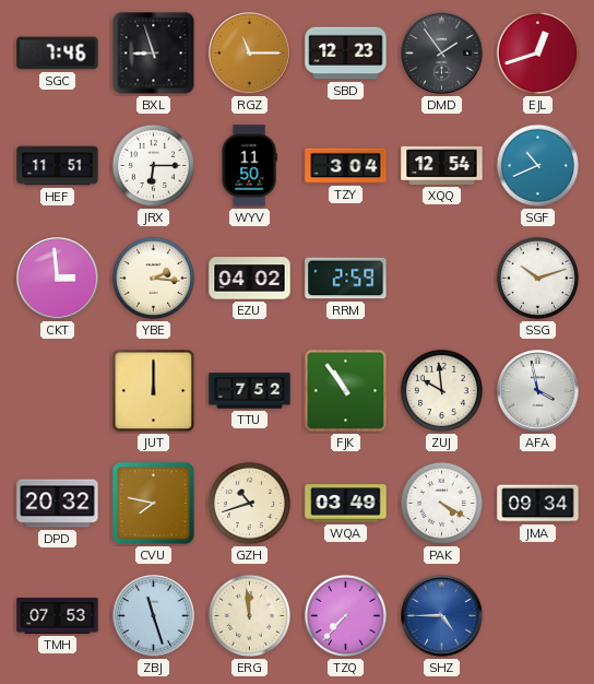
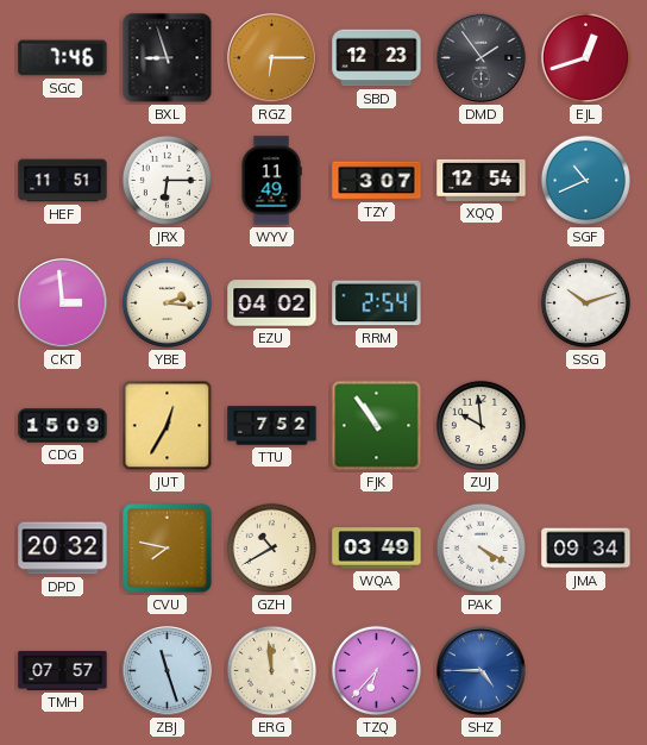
RGZ: 11:15 -> 6:15 (272, 58)
WYV: 11:50 -> 11:49 (271, 181)
TZY: 3:04 -> 3:07 (377, 181)
RRM: 2:59 -> 2:54 (377, 303)
CDG: none -> 15:09 (63, 426)
JUT: 12:00 -> 12:35 (168, 426)
AFA: 3:58 -> none (538, 391)
GZH: 10:42 -> 10:40 (271, 547)
TMH: 07:53 -> 07:57 (63, 670)
TZQ: 7:37 -> 6:37 (376, 670)
